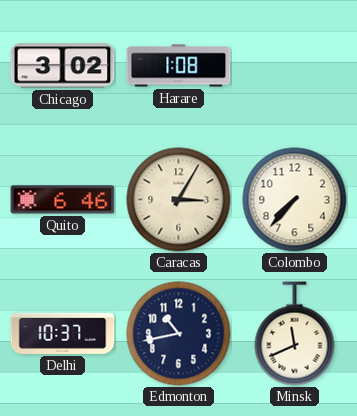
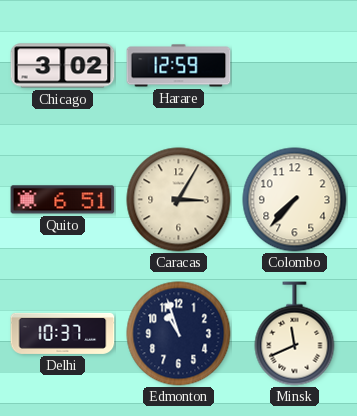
Harare: 1:08 -> 12:59 (179, 66)
Quito: 6:46 -> 6:51 (63, 200)
Edmonton: 10:43 -> 10:57 (179, 334)
